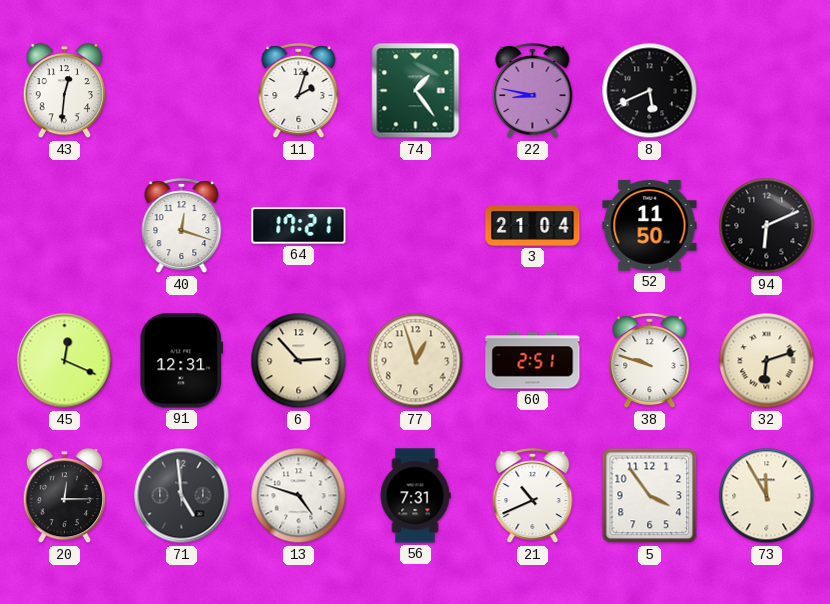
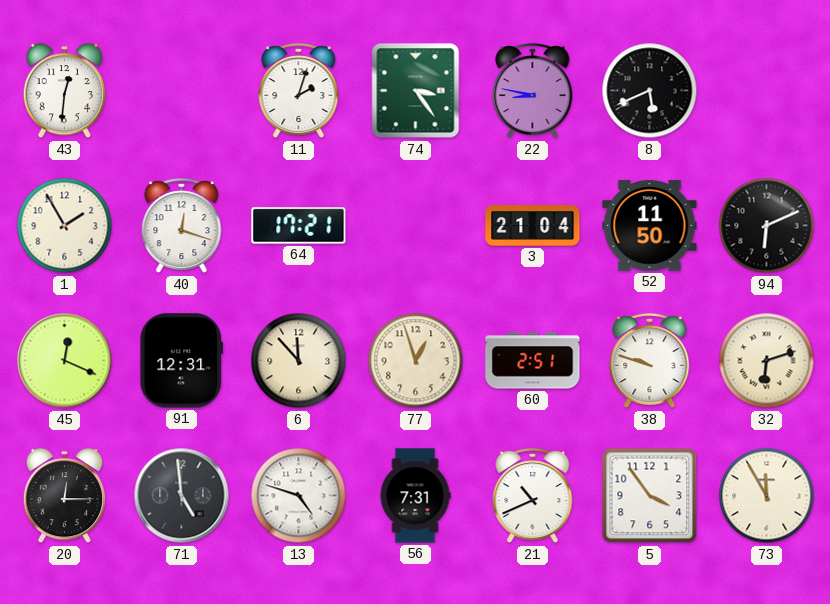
74: 1:24 -> 3:24 (416, 91)
1: none -> 1:55 (65, 226)
6: 2:53 -> 11:53 (299, 361)
